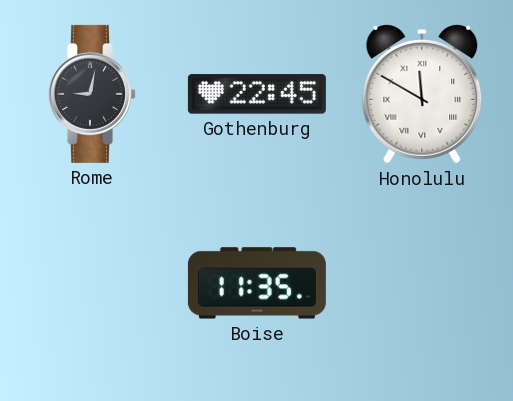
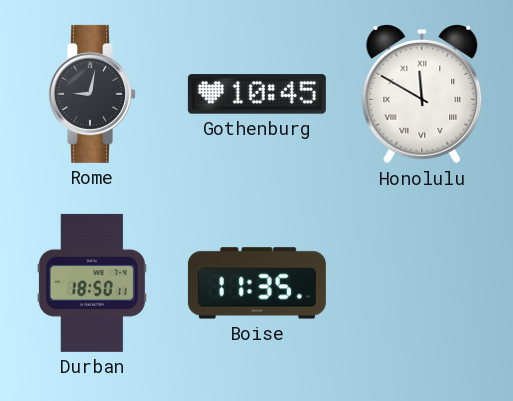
Gothenburg: 22:45 -> 10:45 (257, 94)
Durban: none -> 18:50 (92, 283)
